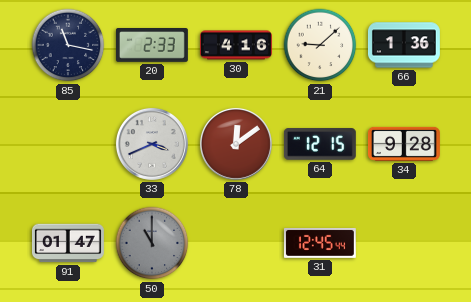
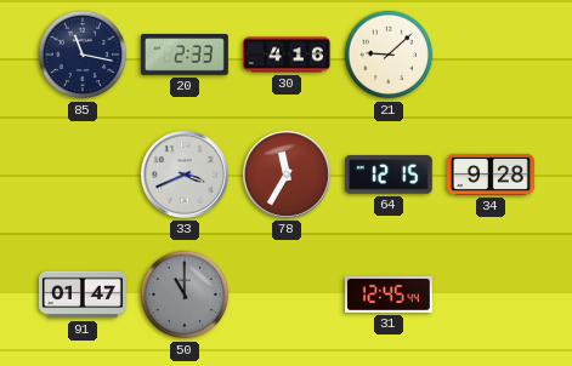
66: 1:36 -> none (404, 45)
78: 12:09 -> 11:35 (287, 175)
